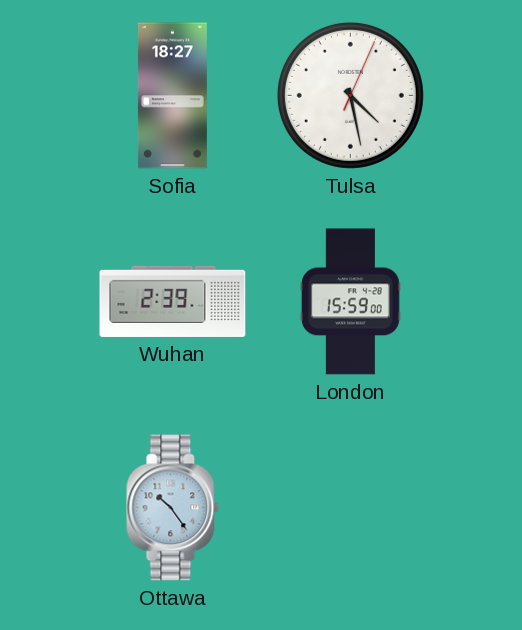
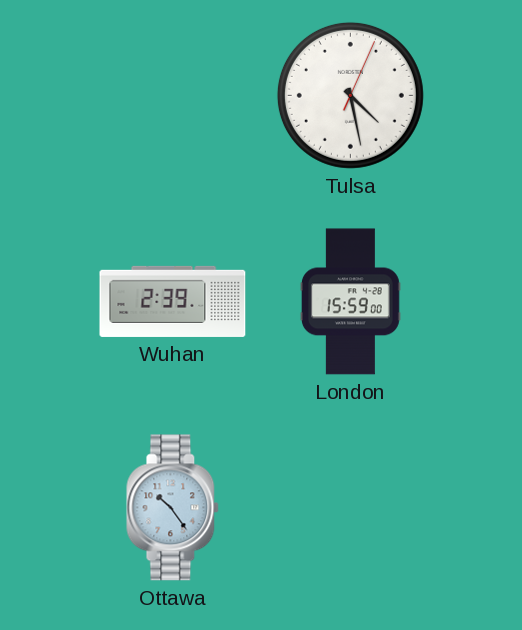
Sofia: 18:27 -> none (172, 96)
